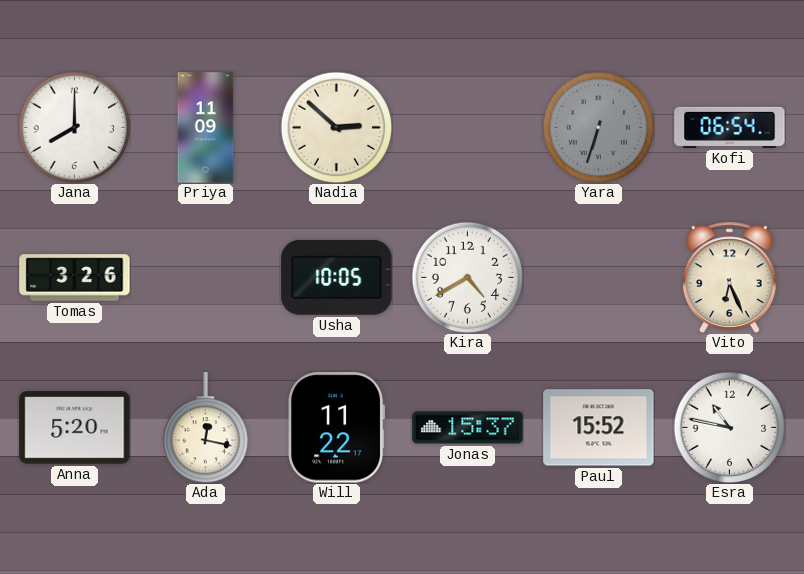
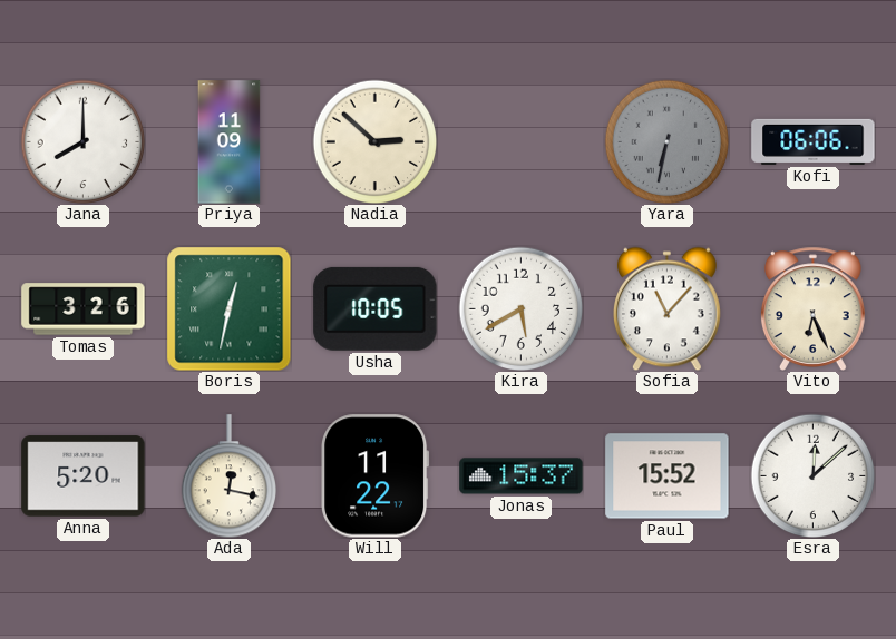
Yara: 6:33 -> 6:32 (666, 141)
Kofi: 06:54 -> 06:06 (814, 141)
Boris: none -> 12:32 (228, 308)
Kira: 4:40 -> 5:40 (520, 308)
Sofia: none -> 11:07 (668, 308)
Esra: 10:47 -> 12:08 (812, 475)
